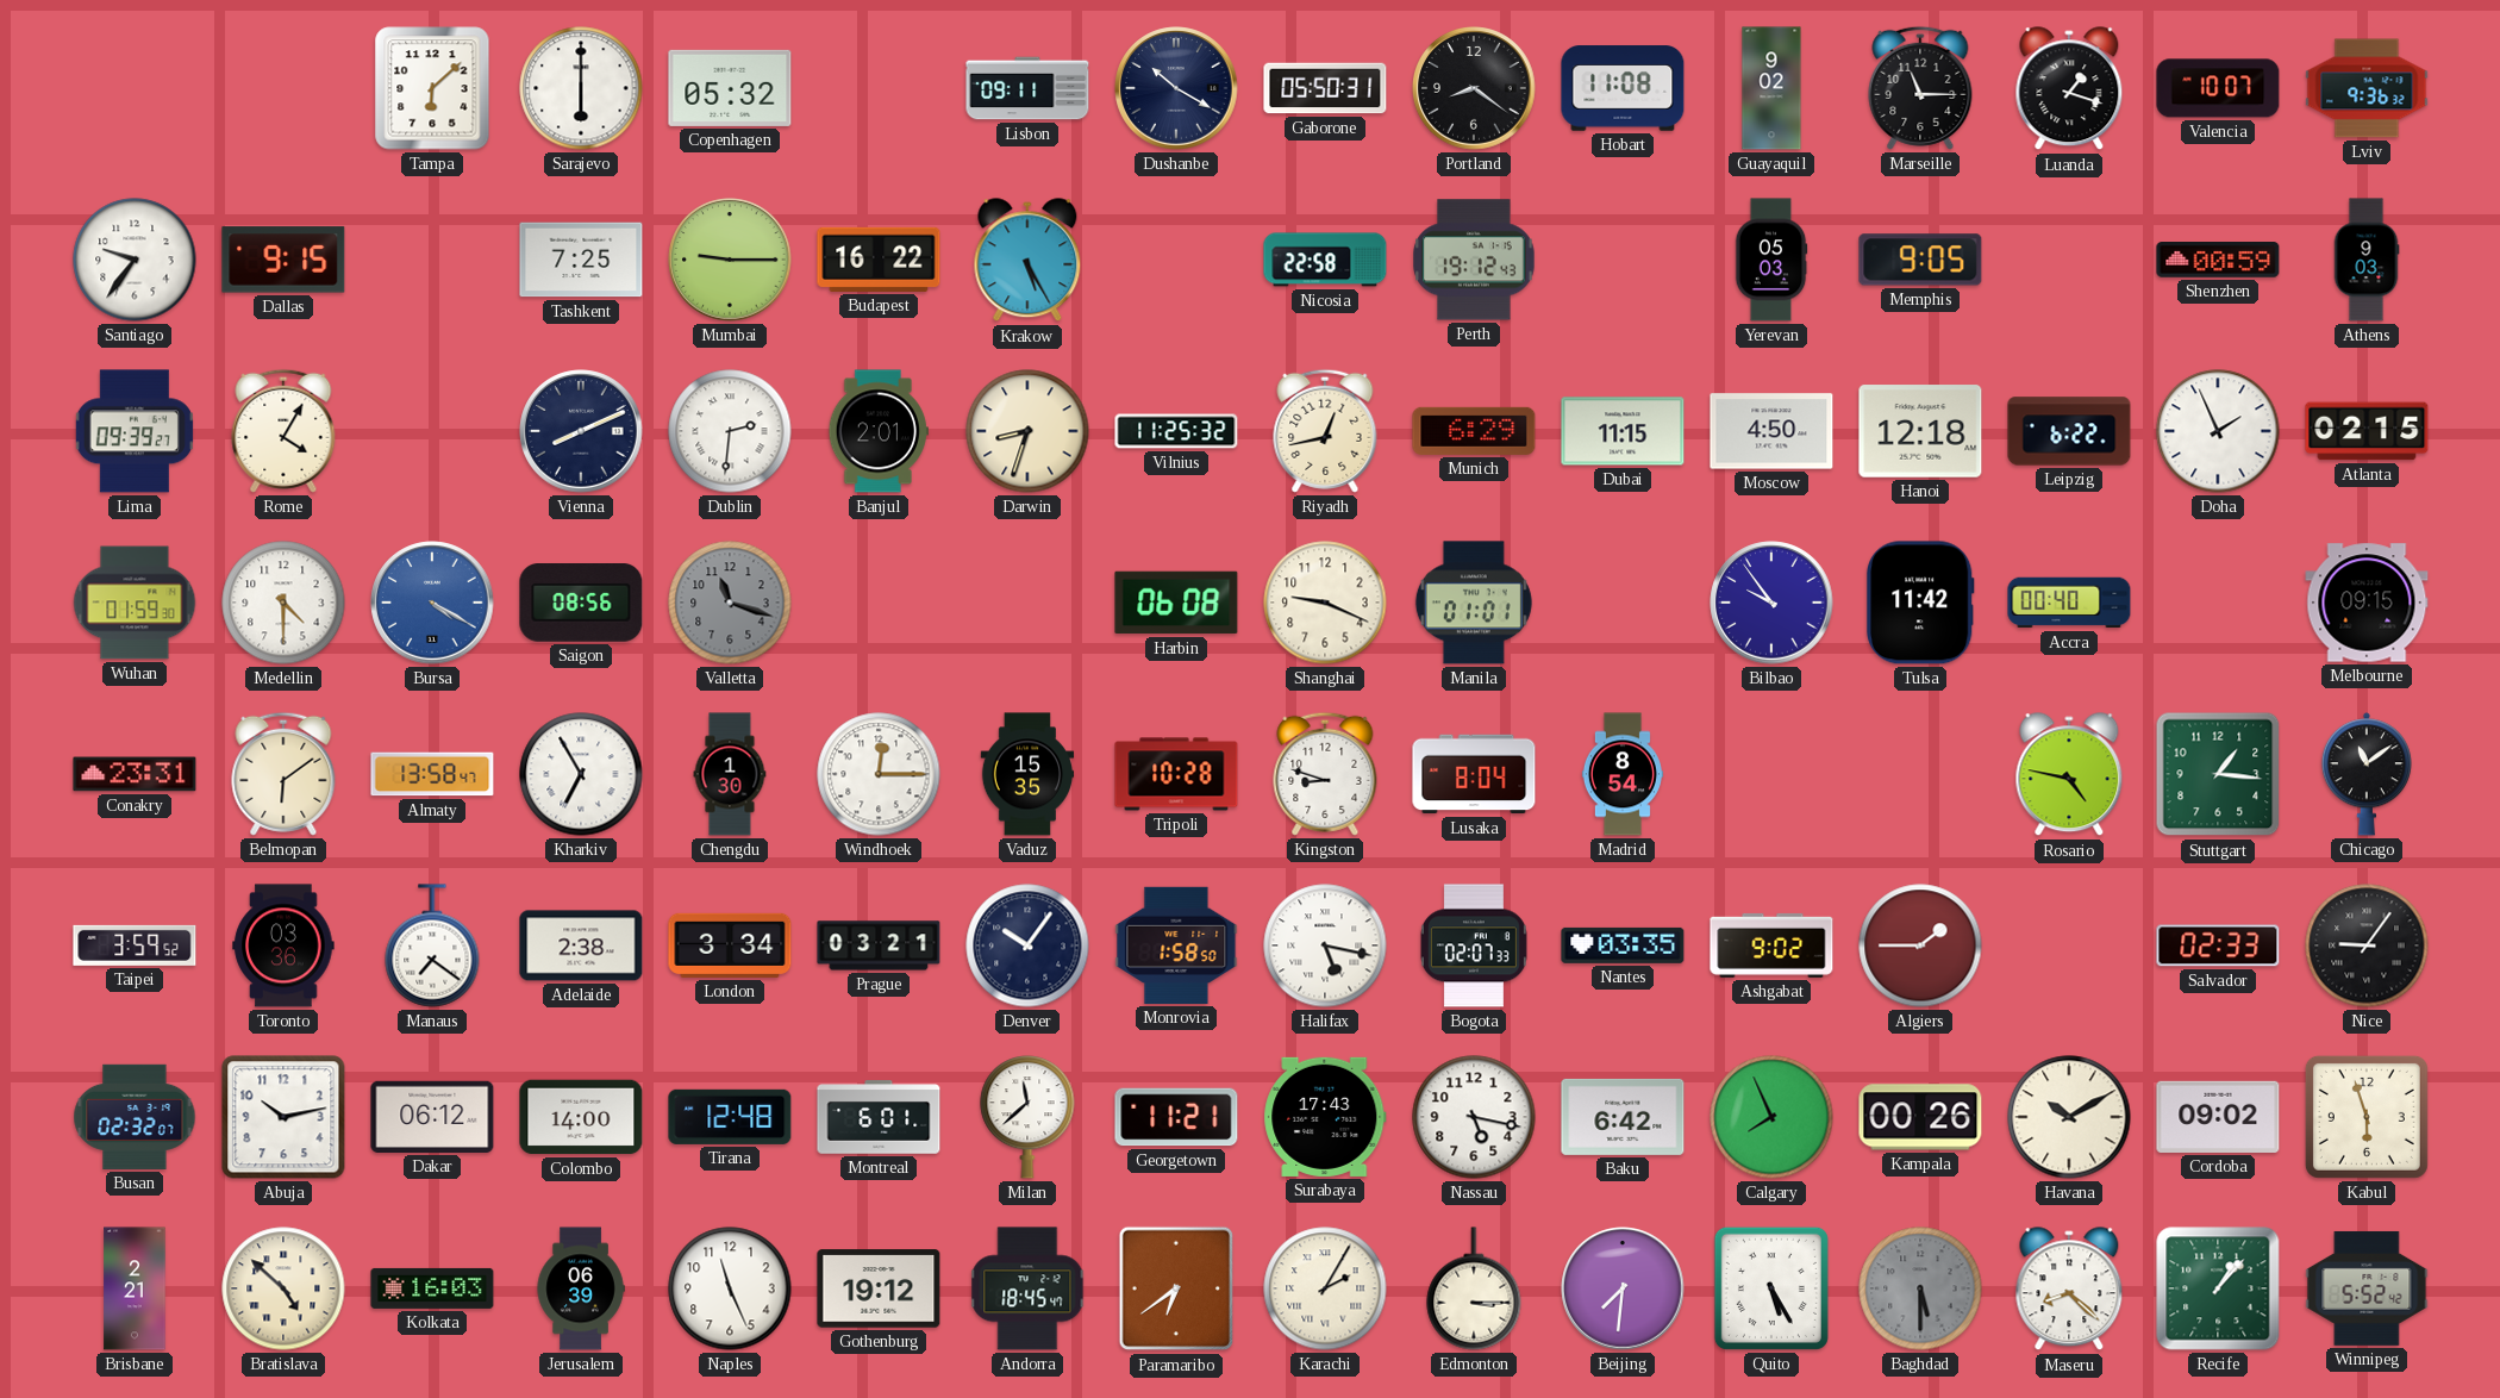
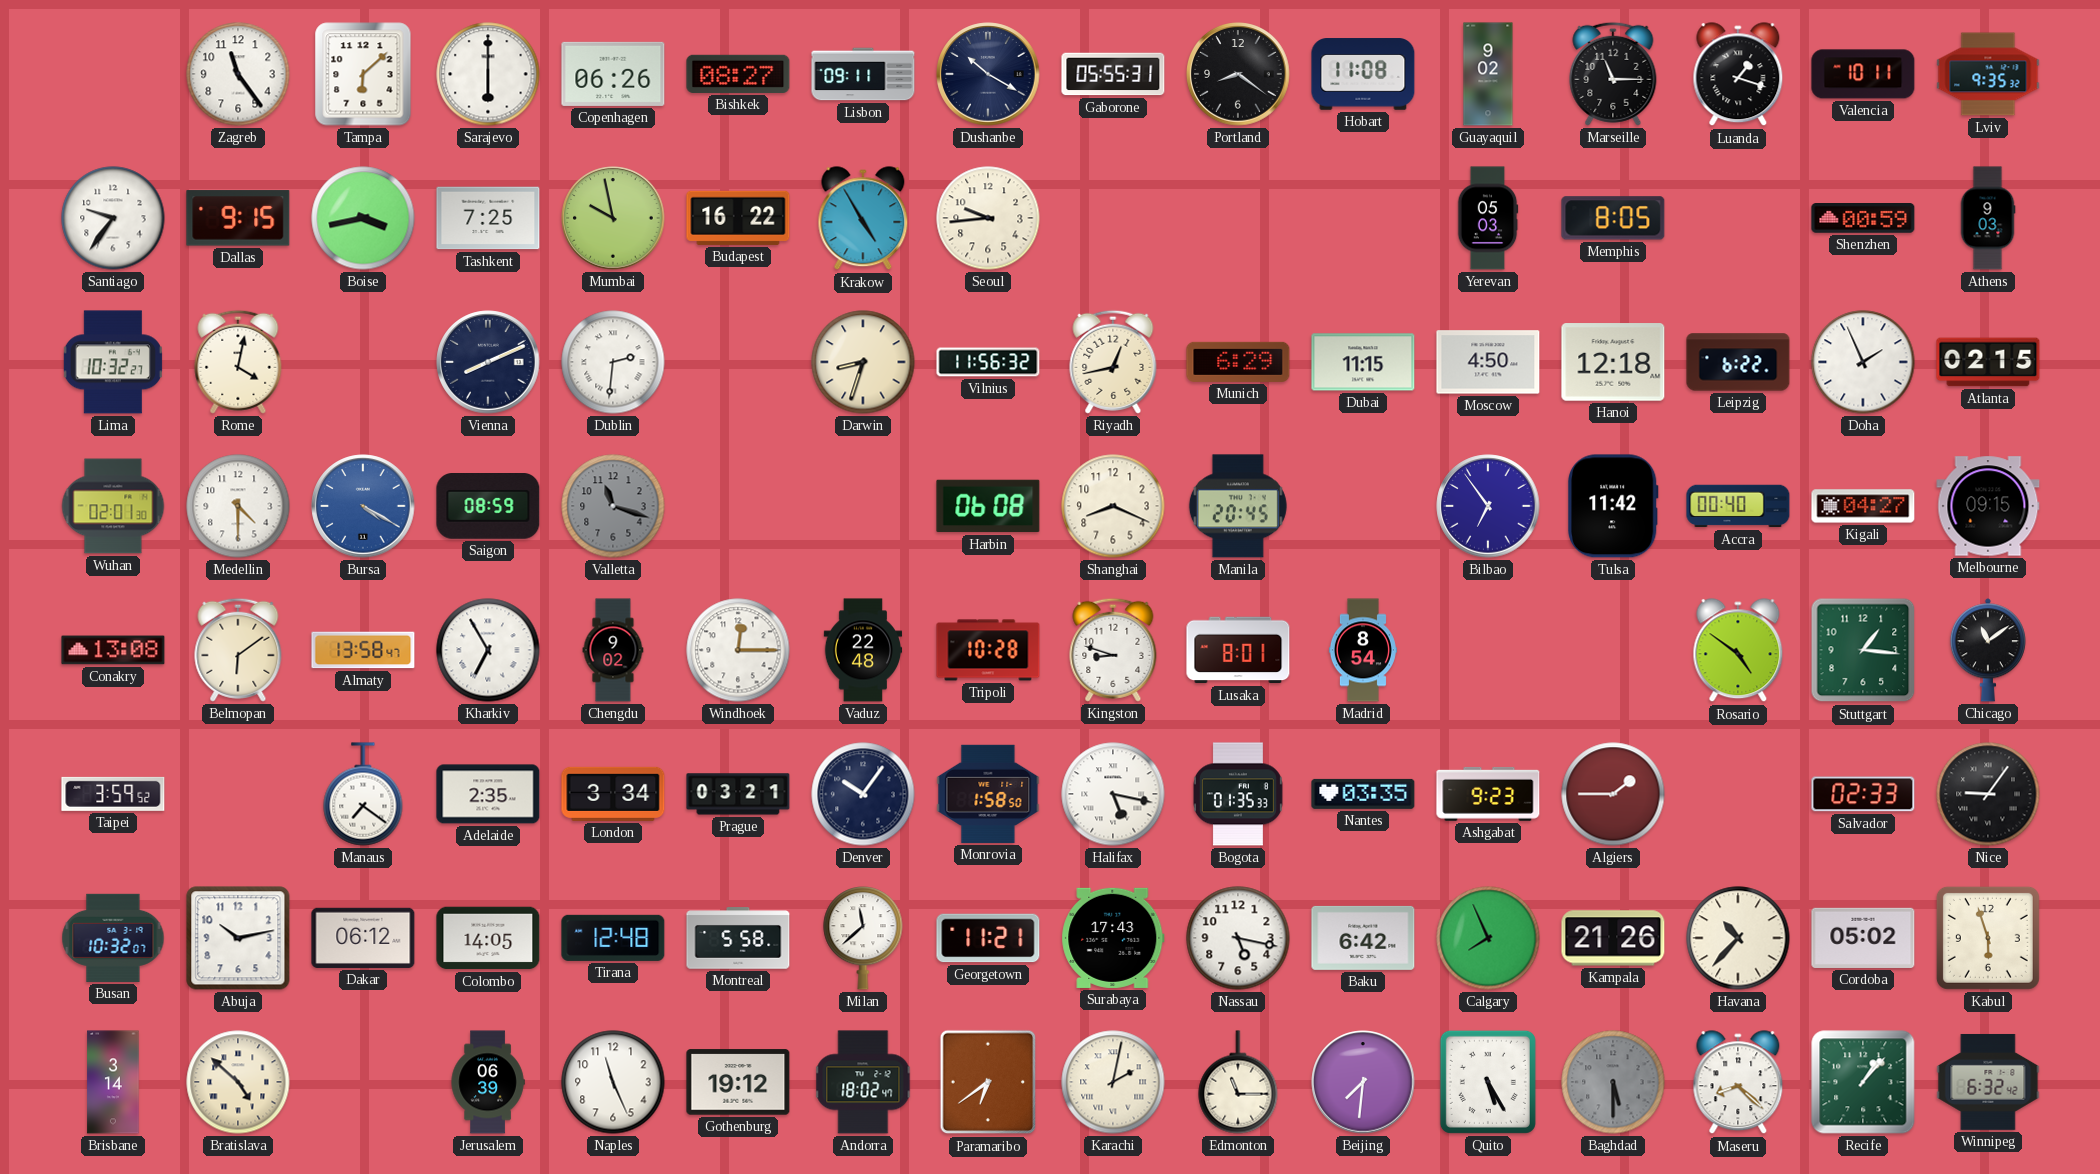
Zagreb: none -> 11:24 (238, 74)
Copenhagen: 05:32 -> 06:26 (613, 74)
Bishkek: none -> 08:27 (738, 74)
Gaborone: 05:50 -> 05:55 (1113, 74)
Valencia: 10:07 -> 10:11 (1863, 74)
Lviv: 9:36 -> 9:35 (1988, 74)
Boise: none -> 3:43 (363, 218)
Mumbai: 9:15 -> 9:58 (613, 218)
Krakow: 5:25 -> 4:55 (863, 219)
Seoul: none -> 9:44 (988, 218)
Nicosia: 22:58 -> none (1325, 260)
Perth: 19:12 -> none (1474, 260)
Memphis: 9:05 -> 8:05 (1613, 218)
Lima: 09:39 -> 10:32 (113, 362)
Rome: 4:05 -> 4:02 (238, 362)
Banjul: 2:01 -> none (879, 431)
Vilnius: 11:25 -> 11:56 (988, 362)
Wuhan: 01:59 -> 02:01 (113, 506)
Saigon: 08:56 -> 08:59 (488, 507)
Shanghai: 9:19 -> 8:19 (1113, 506)
Manila: 01:01 -> 20:45 (1238, 506)
Bilbao: 9:54 -> 6:54 (1488, 506)
Kigali: none -> 04:27 (1863, 506)
Conakry: 23:31 -> 13:08 (113, 650)
Chengdu: 1:30 -> 9:02 (613, 650)
Vaduz: 15:35 -> 22:48 (863, 650)
Lusaka: 8:04 -> 8:01 (1238, 650)
Rosario: 4:47 -> 4:51 (1738, 651)
Toronto: 03:36 -> none (283, 945)
Adelaide: 2:38 -> 2:35 (488, 794)
Bogota: 02:07 -> 01:35 (1238, 794)
Ashgabat: 9:02 -> 9:23 (1488, 794)
Busan: 02:32 -> 10:32 (113, 938)
Colombo: 14:00 -> 14:05 (488, 938)
Montreal: 6:01 -> 5:58 (738, 938)
Kampala: 00:26 -> 21:26 (1613, 938)
Havana: 10:10 -> 10:37 (1738, 938)
Cordoba: 09:02 -> 05:02 (1863, 938)
Brisbane: 2:21 -> 3:14 (113, 1082)
Kolkata: 16:03 -> none (432, 1288)
Andorra: 18:45 -> 18:02 (863, 1082)
Karachi: 2:05 -> 2:02 (1113, 1082)
Edmonton: 3:15 -> 11:15 (1238, 1082)
Winnipeg: 5:52 -> 6:32 (1988, 1082)
